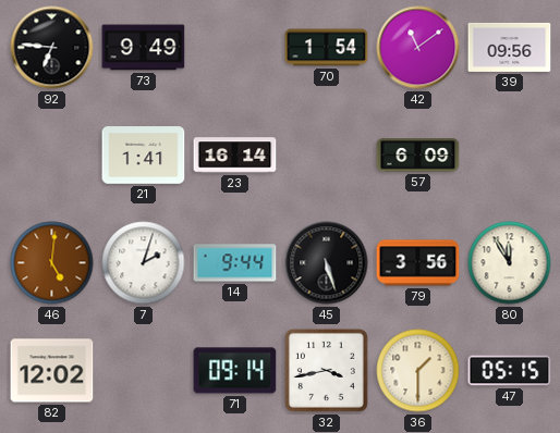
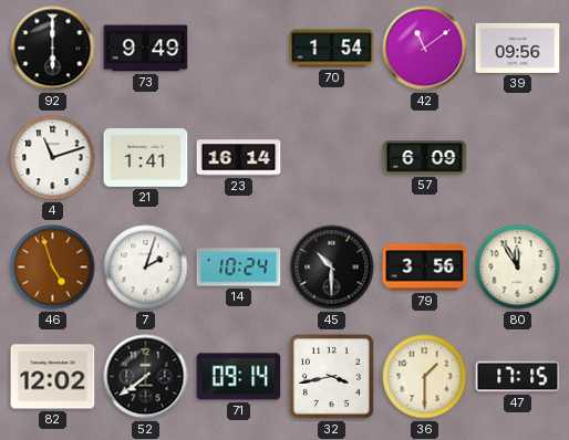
92: 6:46 -> 6:00 (53, 49)
4: none -> 11:12 (53, 158)
46: 5:01 -> 4:57 (53, 268)
14: 9:44 -> 10:24 (239, 268)
45: 5:27 -> 10:30 (332, 268)
52: none -> 7:39 (146, 377)
47: 05:15 -> 17:15 (518, 377)
